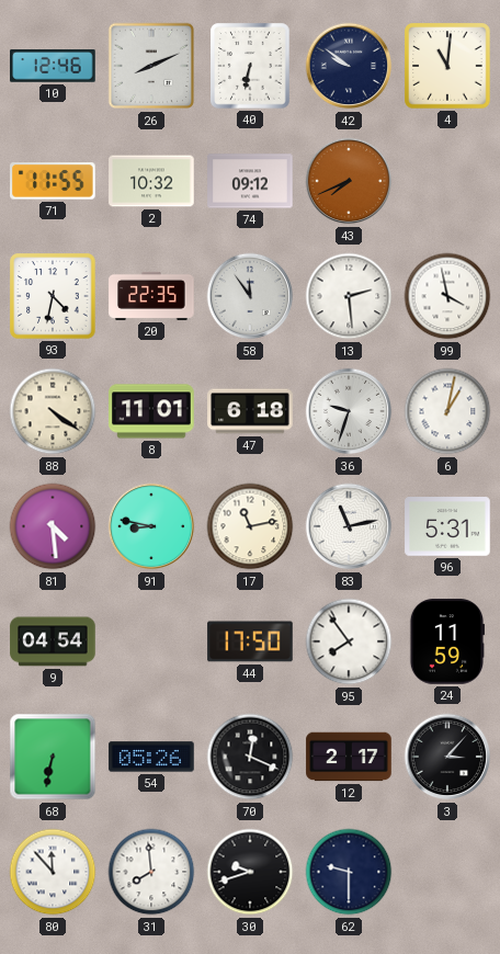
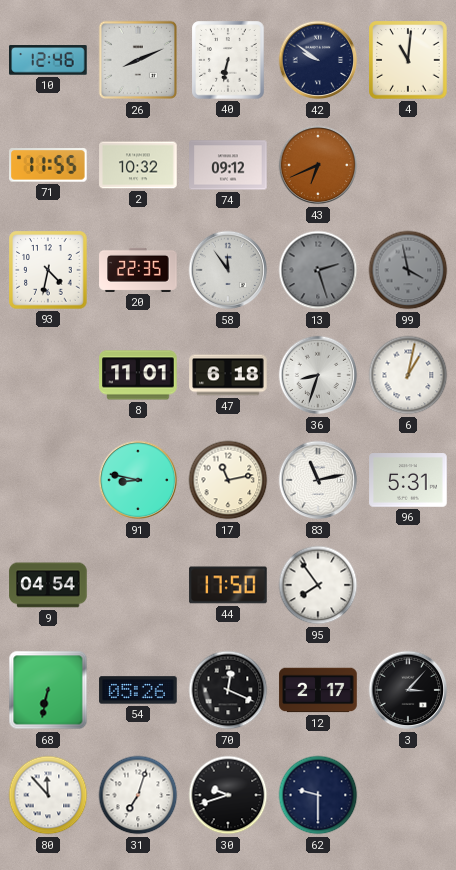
43: 7:41 -> 6:41 (318, 165)
13: 2:29 -> 2:27 (318, 270)
13 dial: white -> grey (318, 270)
99 dial: white -> grey (408, 270)
88: 4:21 -> none (53, 411)
36: 9:33 -> 8:33 (318, 375)
81: 4:29 -> none (53, 526)
24: 11:59 -> none (446, 641)
31: 7:59 -> 7:03 (138, 795)
